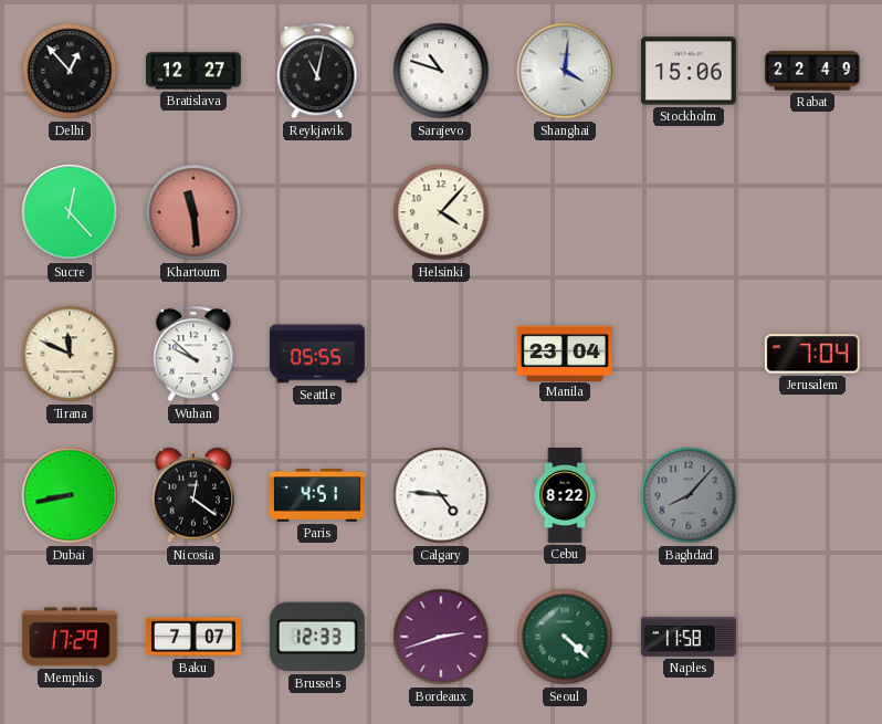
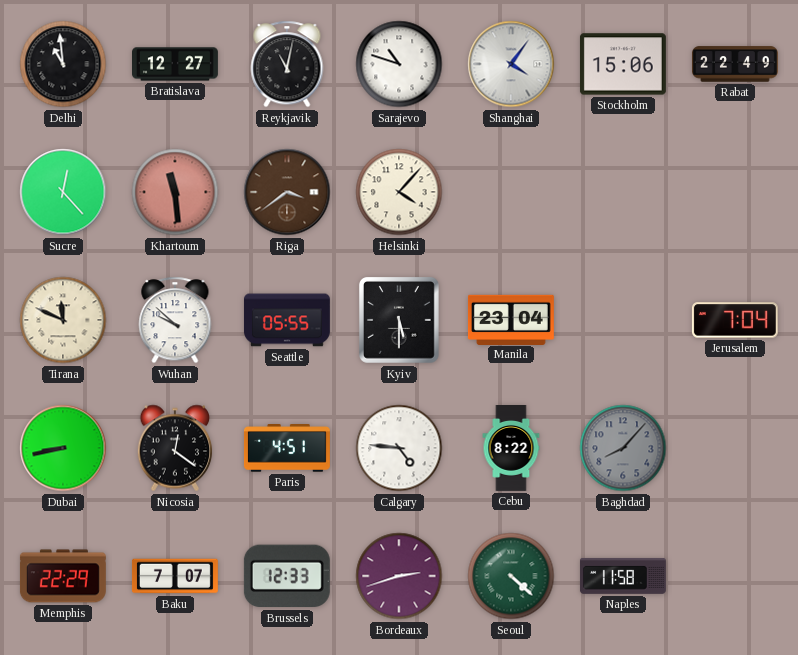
Delhi: 12:53 -> 10:59 (63, 64)
Shanghai: 4:01 -> 4:06 (511, 64)
Riga: none -> 3:39 (287, 192)
Kyiv: none -> 5:30 (399, 321)
Memphis: 17:29 -> 22:29 (63, 576)
